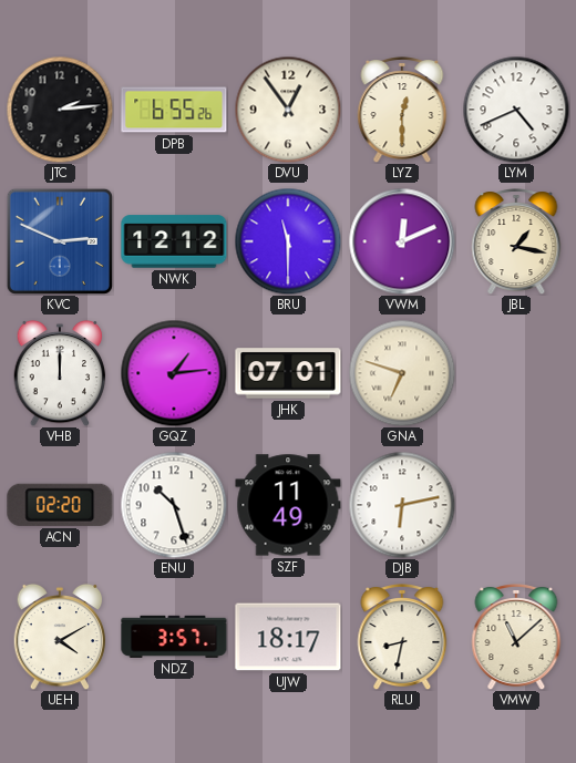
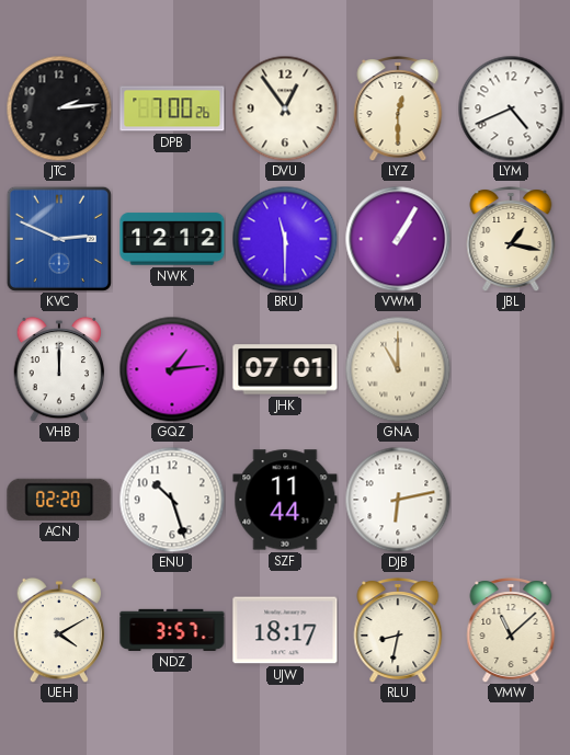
DPB: 6:55 -> 7:00 (172, 108)
VWM: 12:11 -> 1:05 (398, 239)
GNA: 6:48 -> 11:00 (398, 369)
SZF: 11:49 -> 11:44 (285, 500)
